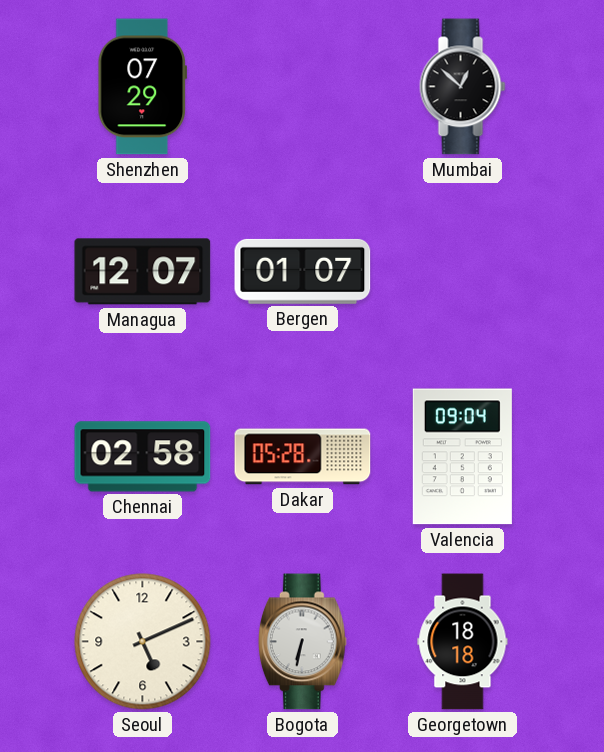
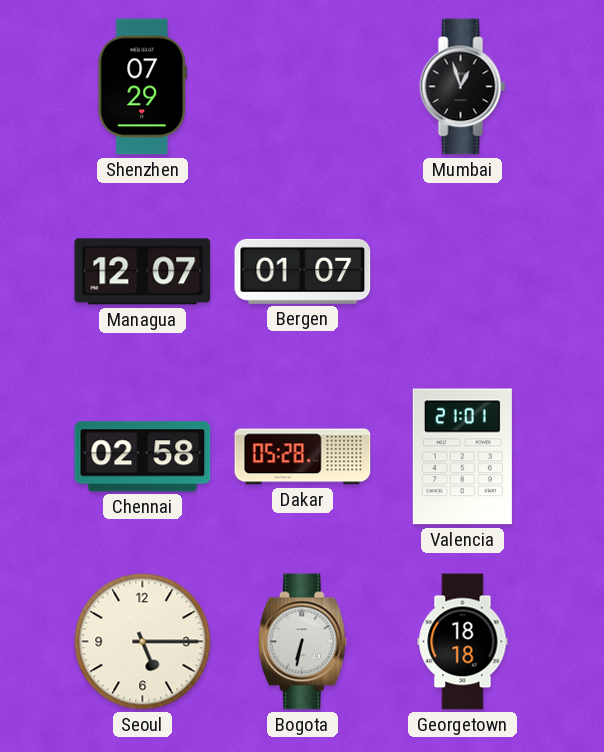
Mumbai: 12:52 -> 12:57 (463, 87)
Valencia: 09:04 -> 21:01 (462, 457)
Seoul: 5:11 -> 5:15 (143, 642)
